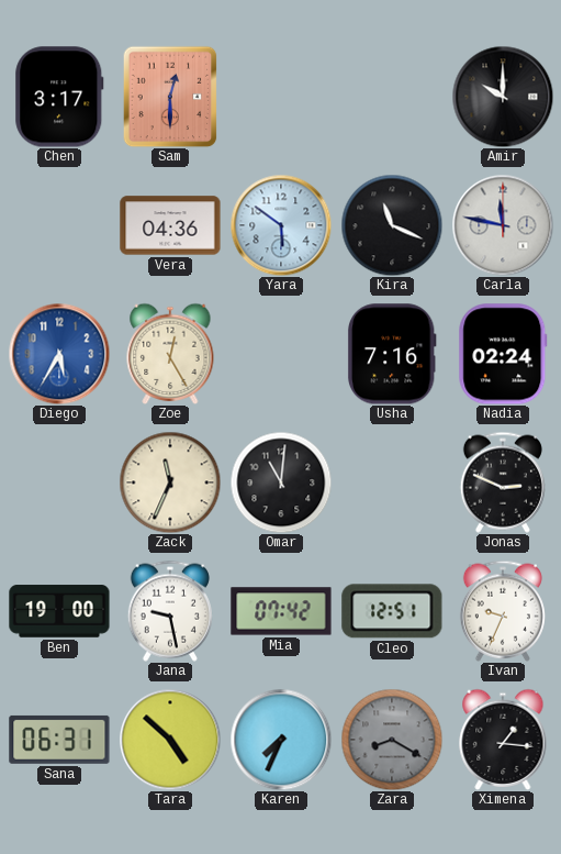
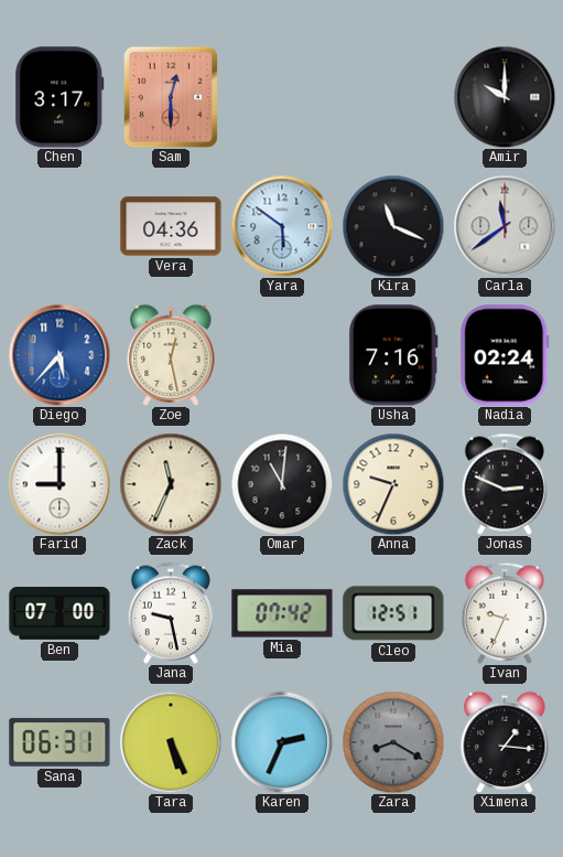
Carla: 11:47 -> 11:39 (505, 226)
Diego: 5:35 -> 5:37 (59, 355)
Zoe: 12:25 -> 12:28 (171, 355)
Farid: none -> 9:00 (59, 484)
Anna: none -> 9:34 (393, 484)
Ben: 19:00 -> 07:00 (59, 613)
Tara: 4:52 -> 5:26 (171, 742)
Karen: 7:34 -> 2:34 (282, 742)
